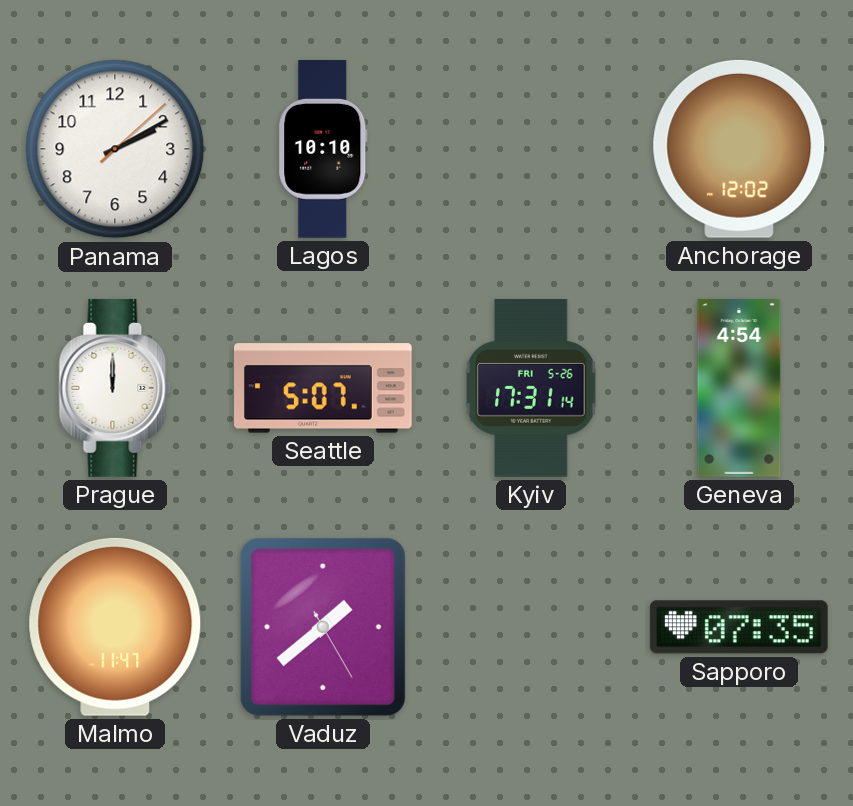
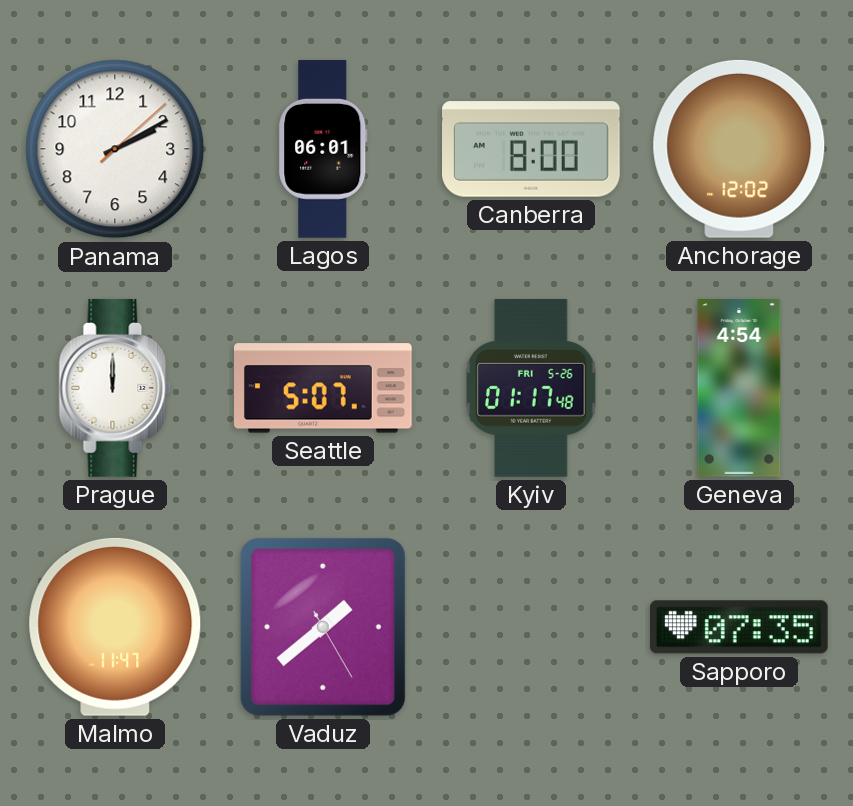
Lagos: 10:10 -> 06:01 (323, 149)
Canberra: none -> 8:00 (532, 149)
Kyiv: 17:31 -> 01:17 (531, 389)
